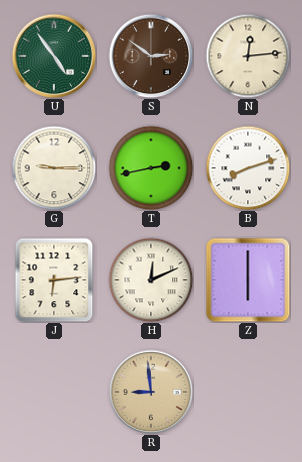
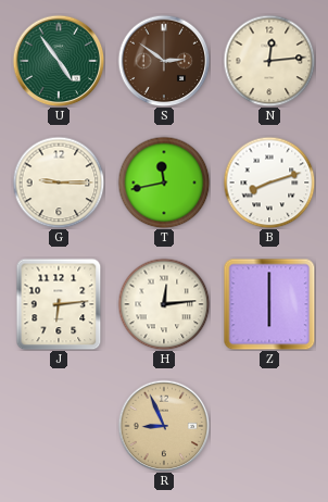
T: 2:43 -> 11:43 (164, 183)
H: 12:11 -> 12:14 (164, 304)
R: 8:59 -> 8:56 (164, 426)
